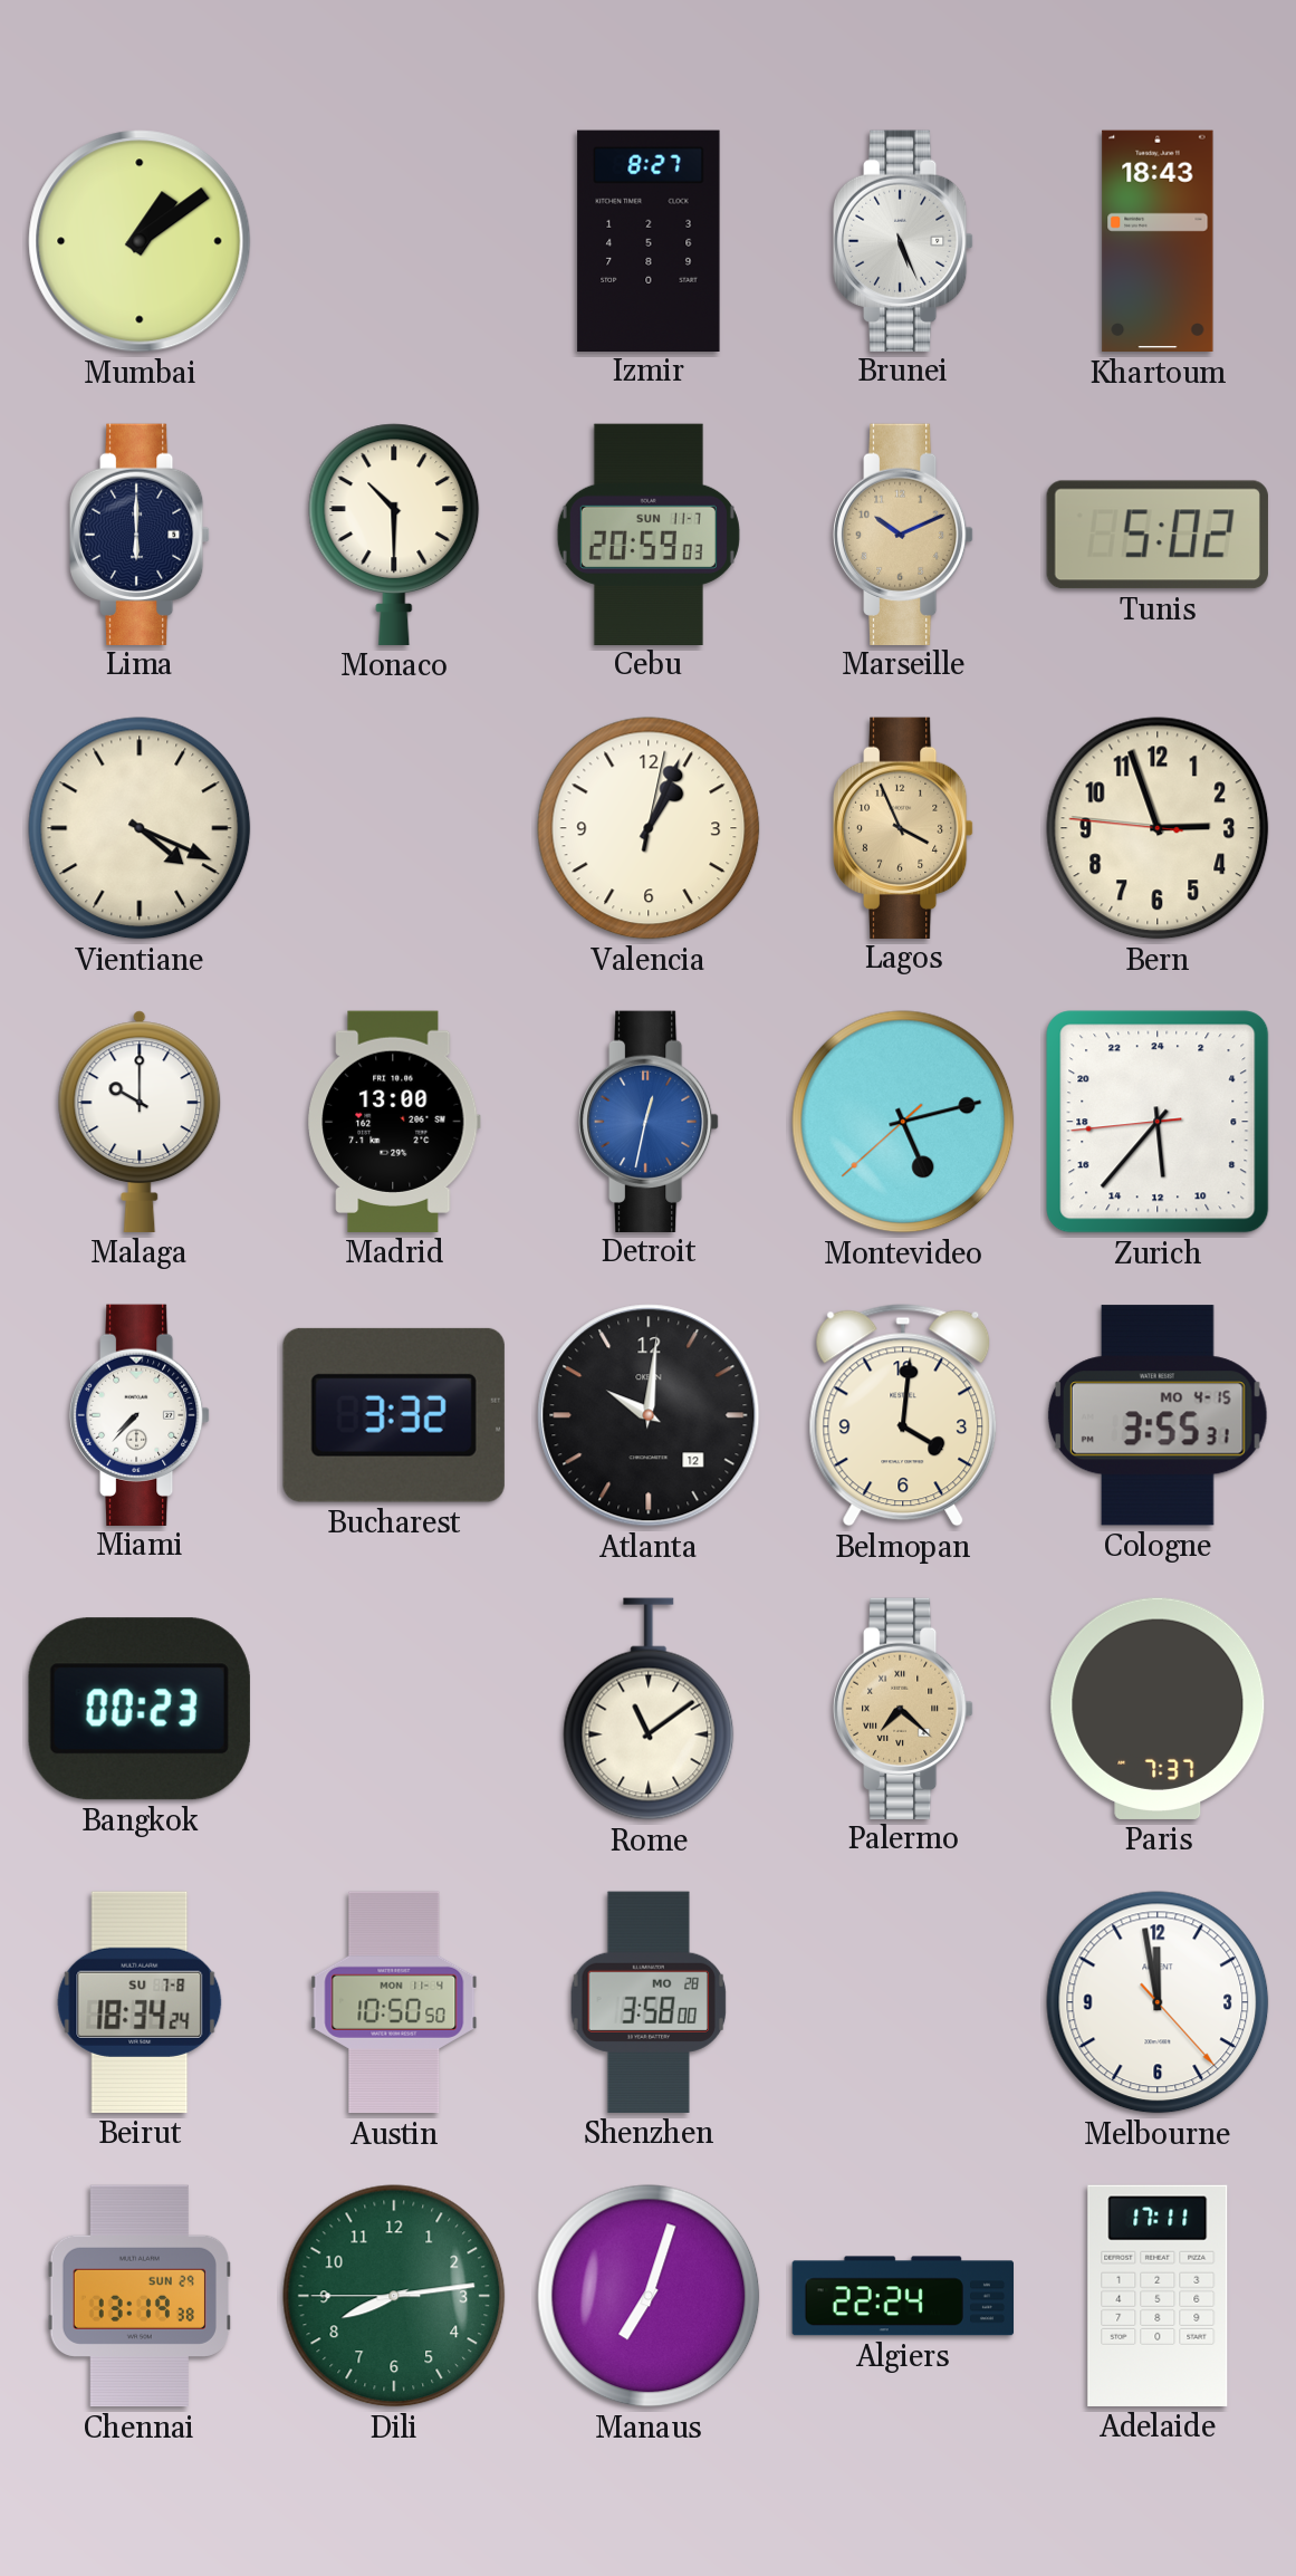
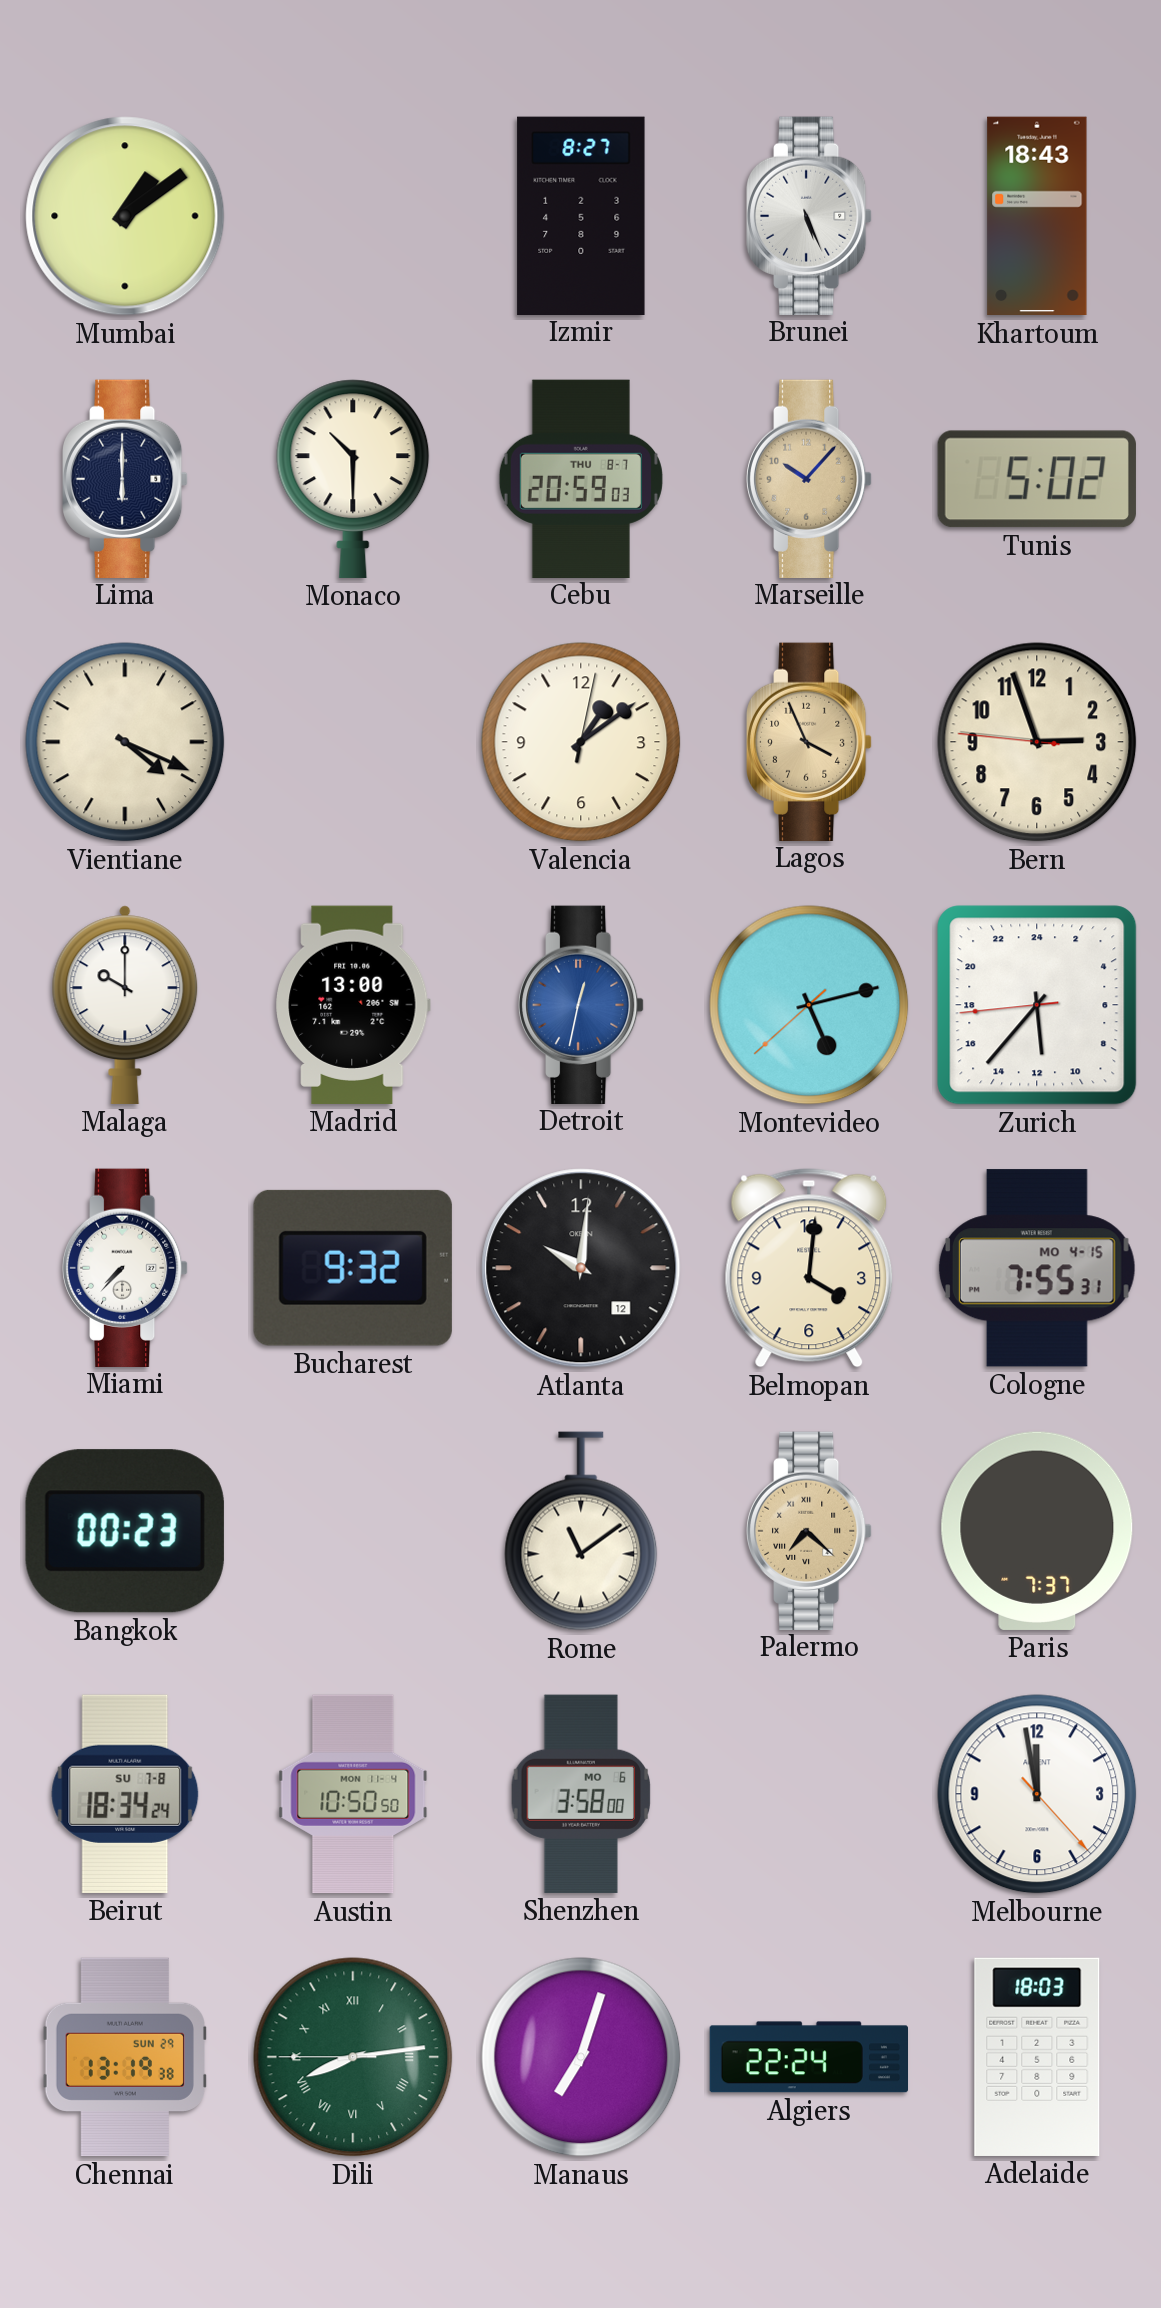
Cebu date: SUN 11-7 -> THU 8-7 (581, 478)
Marseille: 10:11 -> 10:07 (809, 478)
Valencia: 1:04 -> 1:09 (581, 742)
Bucharest: 3:32 -> 9:32 (353, 1268)
Cologne: 3:55 -> 7:55 (1037, 1268)
Shenzhen date: MO 28 -> MO 6 (581, 1794)
Dili numerals: Arabic -> Roman (353, 2057)
Adelaide: 17:11 -> 18:03 (1037, 2057)
